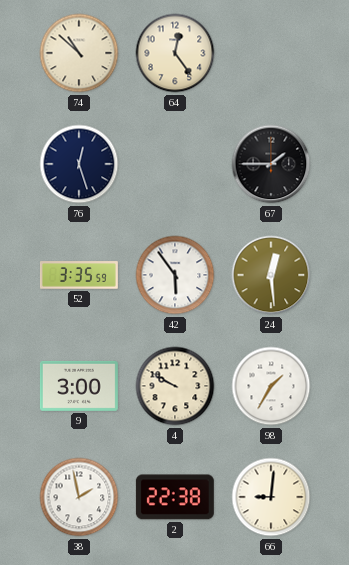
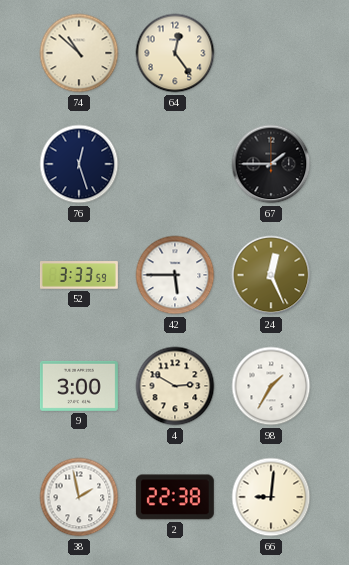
52: 3:35 -> 3:33 (79, 275)
42: 5:54 -> 5:45 (175, 275)
24: 12:29 -> 12:26 (271, 275)
4: 9:50 -> 2:50 (175, 386)
